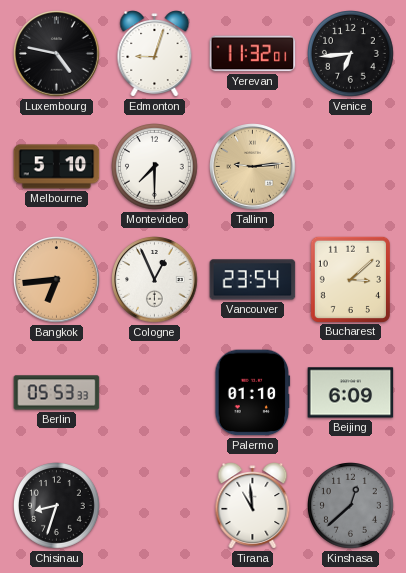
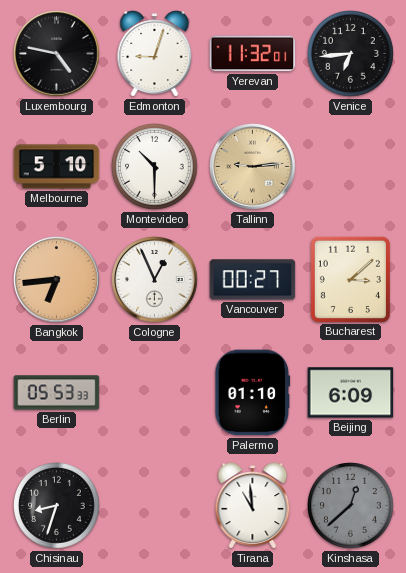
Montevideo: 7:30 -> 10:30 (155, 167)
Vancouver: 23:54 -> 00:27 (253, 280)
